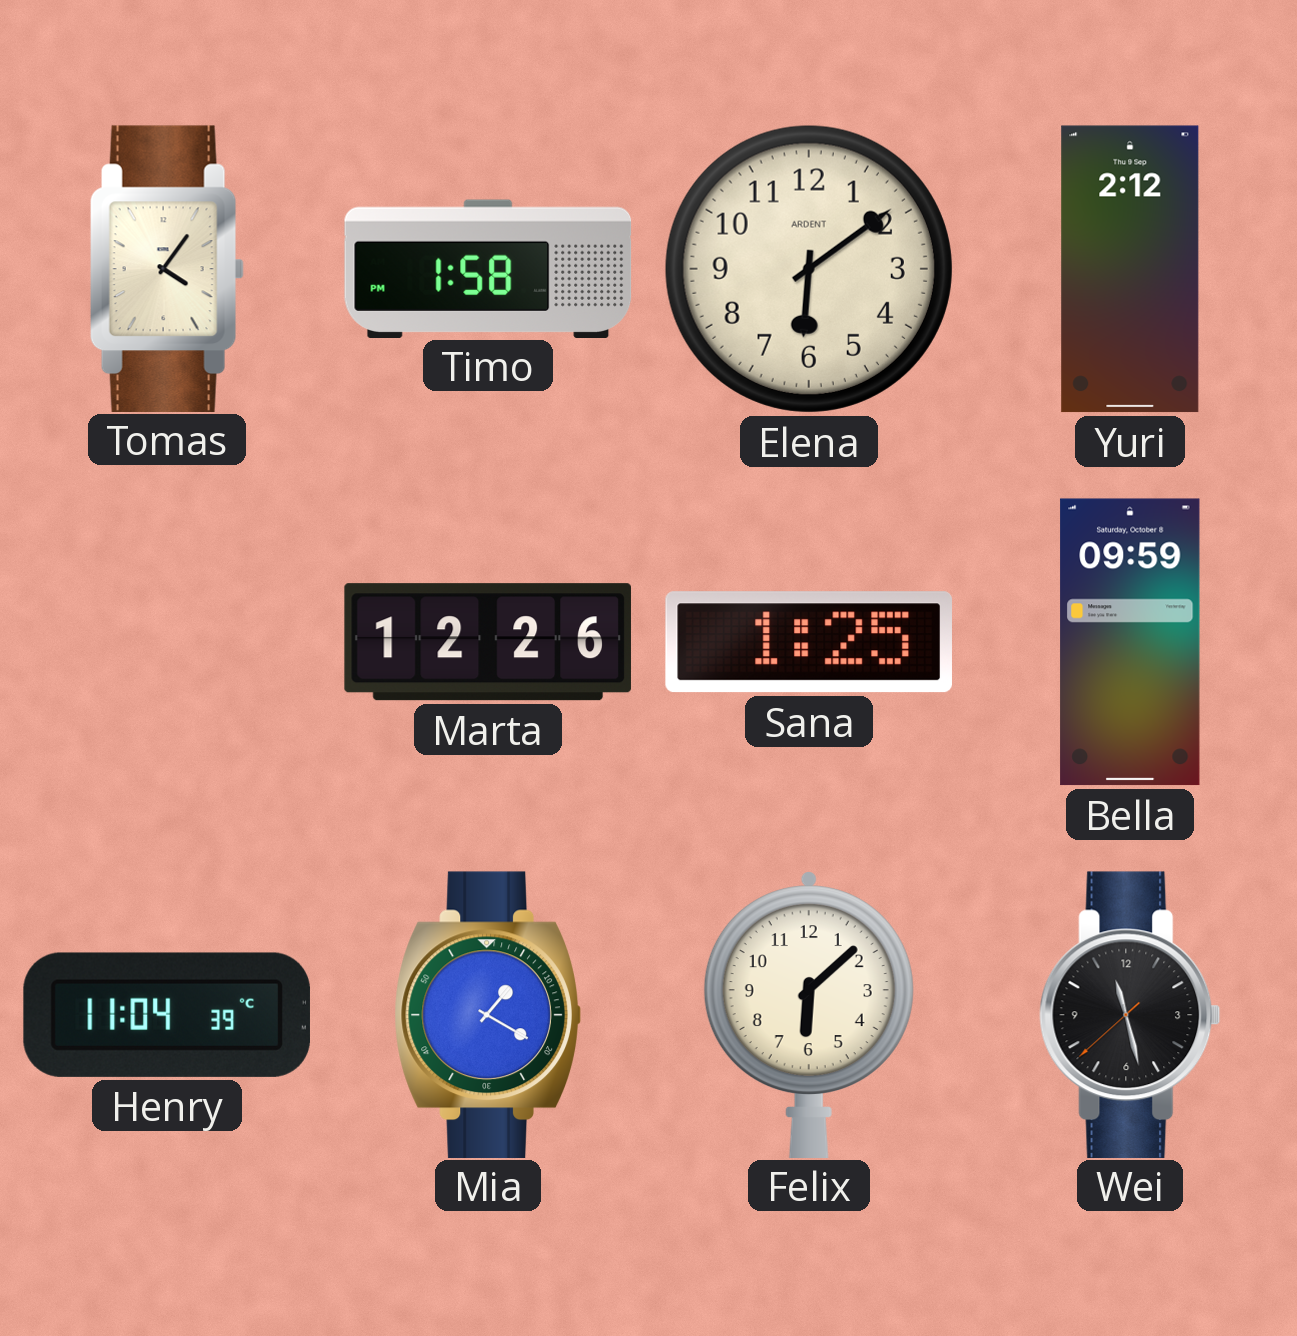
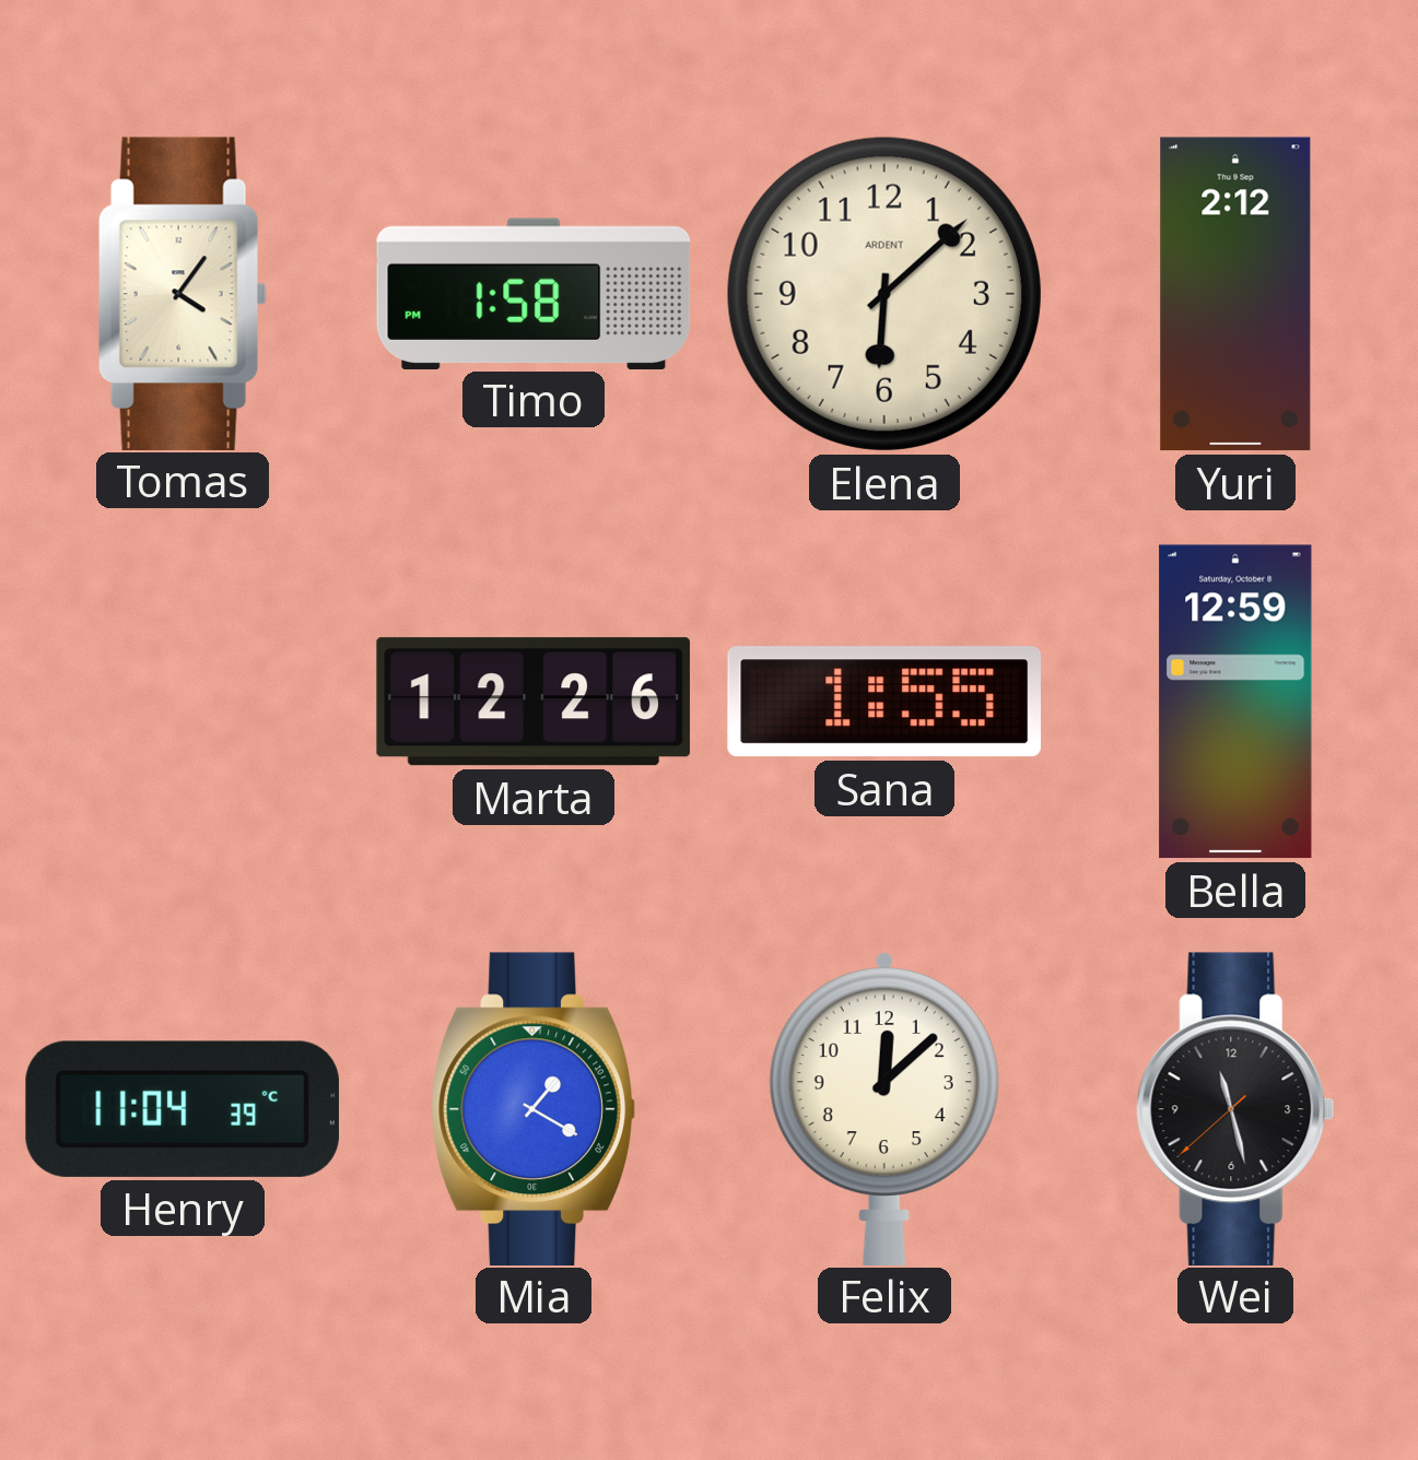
Elena: 6:09 -> 6:08 (884, 294)
Sana: 1:25 -> 1:55 (884, 702)
Bella: 09:59 -> 12:59 (1235, 702)
Felix: 6:08 -> 12:08 (884, 1108)
